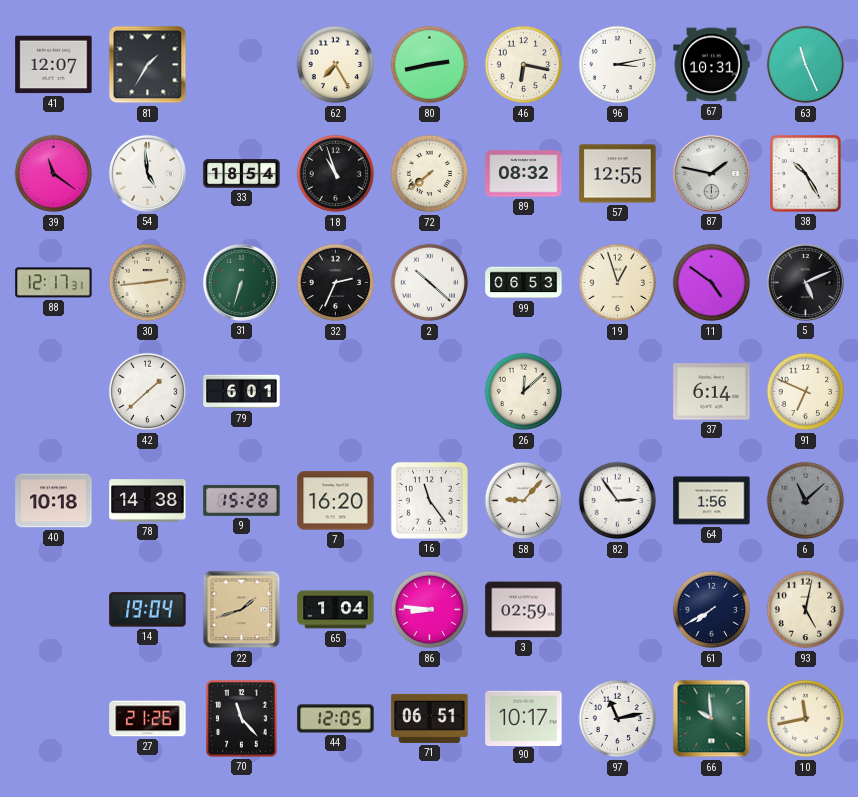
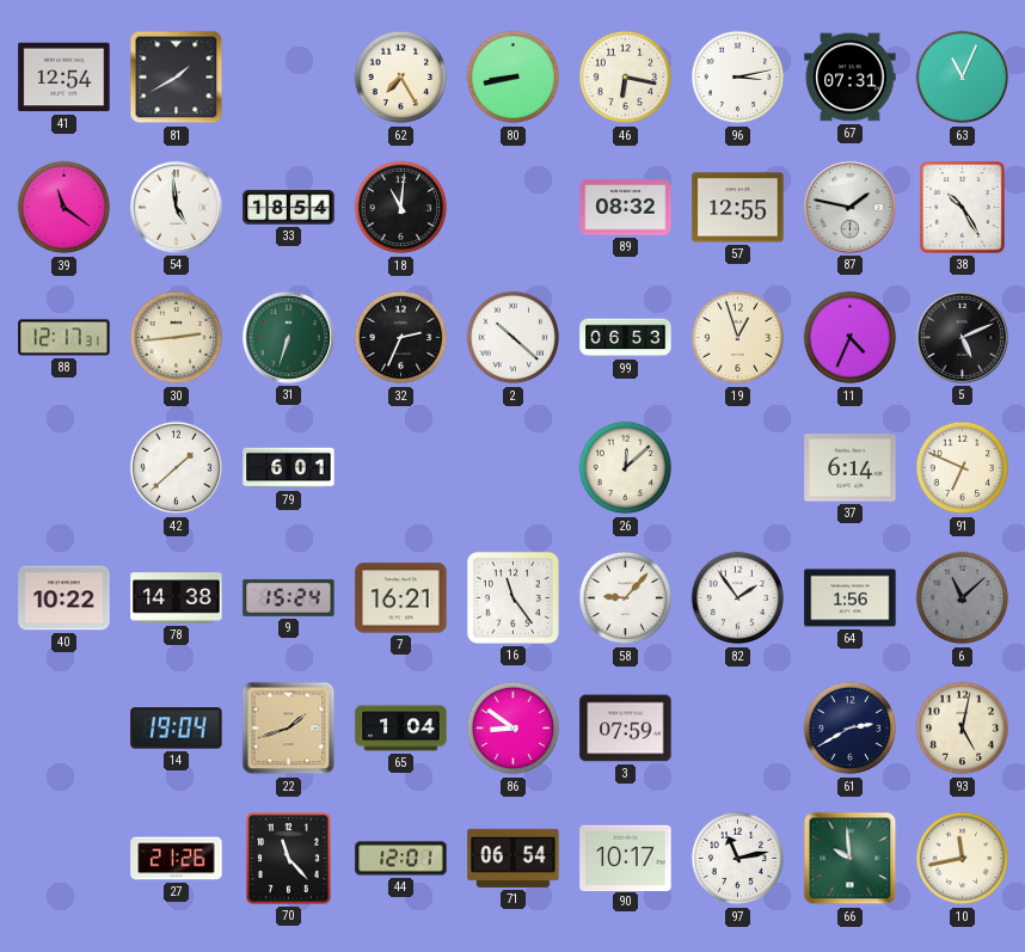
41: 12:07 -> 12:54 (65, 78)
81: 1:35 -> 1:40 (177, 78)
80: 2:43 -> 8:43 (514, 78)
67: 10:31 -> 07:31 (851, 78)
63: 11:26 -> 11:04 (963, 78)
18: 10:57 -> 11:01 (401, 208)
72: 7:39 -> none (430, 174)
11: 4:51 -> 4:34 (851, 338)
40: 10:18 -> 10:22 (65, 598)
9: 15:28 -> 15:24 (289, 597)
7: 16:20 -> 16:21 (401, 598)
82: 2:54 -> 1:54 (738, 598)
86: 8:46 -> 8:51 (514, 729)
3: 02:59 -> 07:59 (626, 729)
61: 7:40 -> 2:40 (851, 729)
44: 12:05 -> 12:01 (401, 859)
71: 06:51 -> 06:54 (514, 858)
